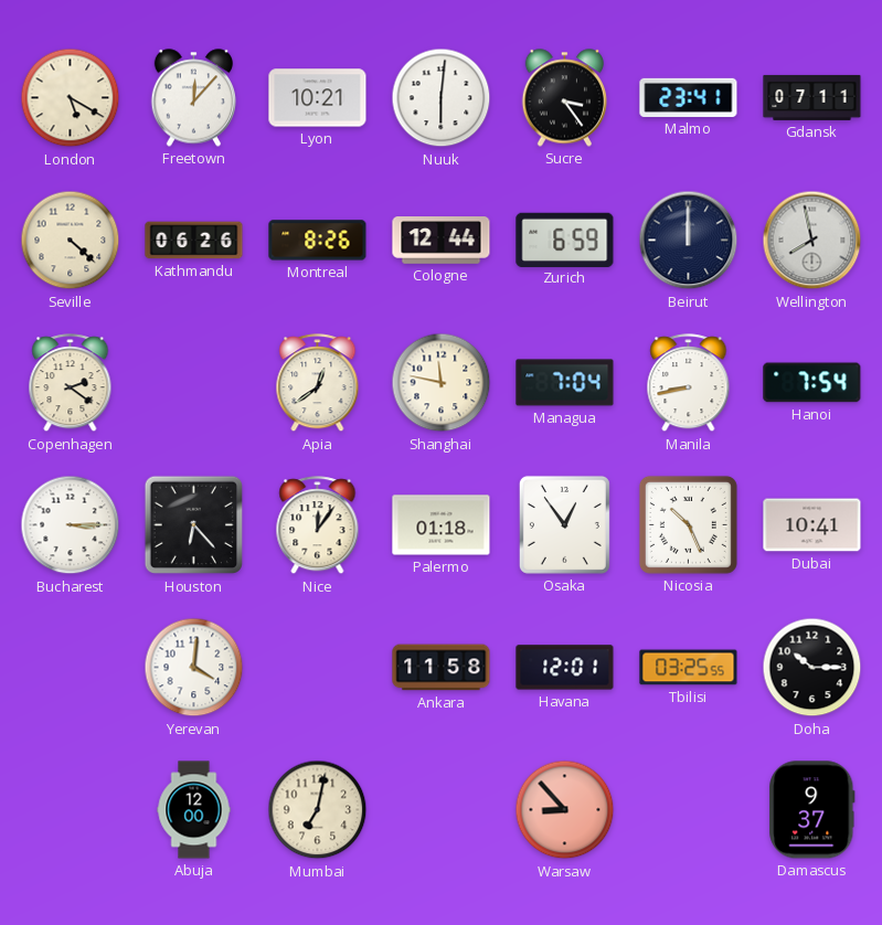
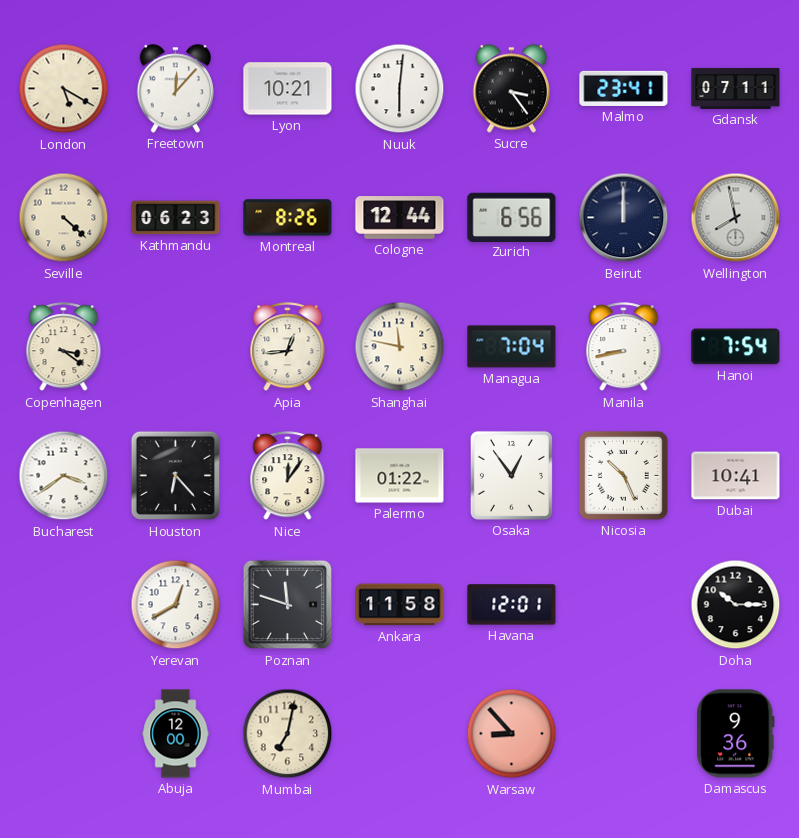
Kathmandu: 06:26 -> 06:23 (176, 218)
Zurich: 6:59 -> 6:56 (512, 217)
Copenhagen: 2:21 -> 3:21 (64, 347)
Apia: 12:39 -> 12:44 (288, 347)
Bucharest: 3:15 -> 3:39 (64, 476)
Palermo: 01:18 -> 01:22 (400, 476)
Yerevan: 4:01 -> 12:40 (176, 605)
Poznan: none -> 11:48 (288, 605)
Tbilisi: 03:25 -> none (689, 668)
Damascus: 9:37 -> 9:36 (736, 734)
